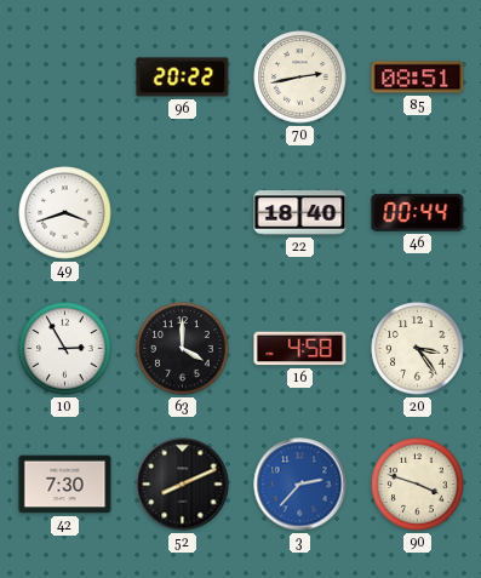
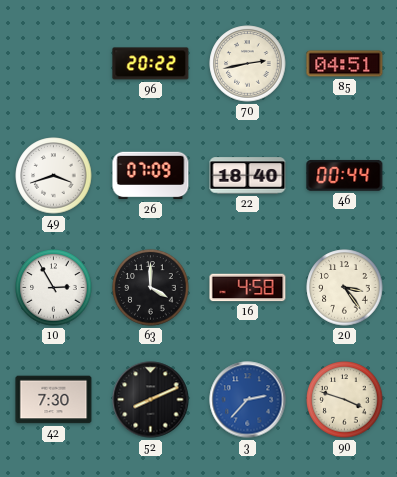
85: 08:51 -> 04:51 (345, 64)
26: none -> 07:09 (151, 176)
